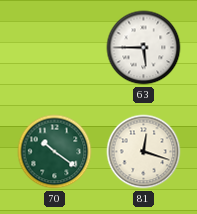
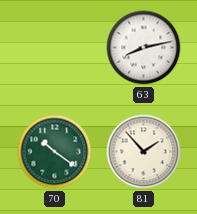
63: 5:45 -> 8:13 (144, 48)
81: 12:18 -> 1:53 (144, 152)
